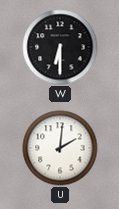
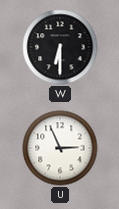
U: 2:01 -> 2:56 (60, 148)
